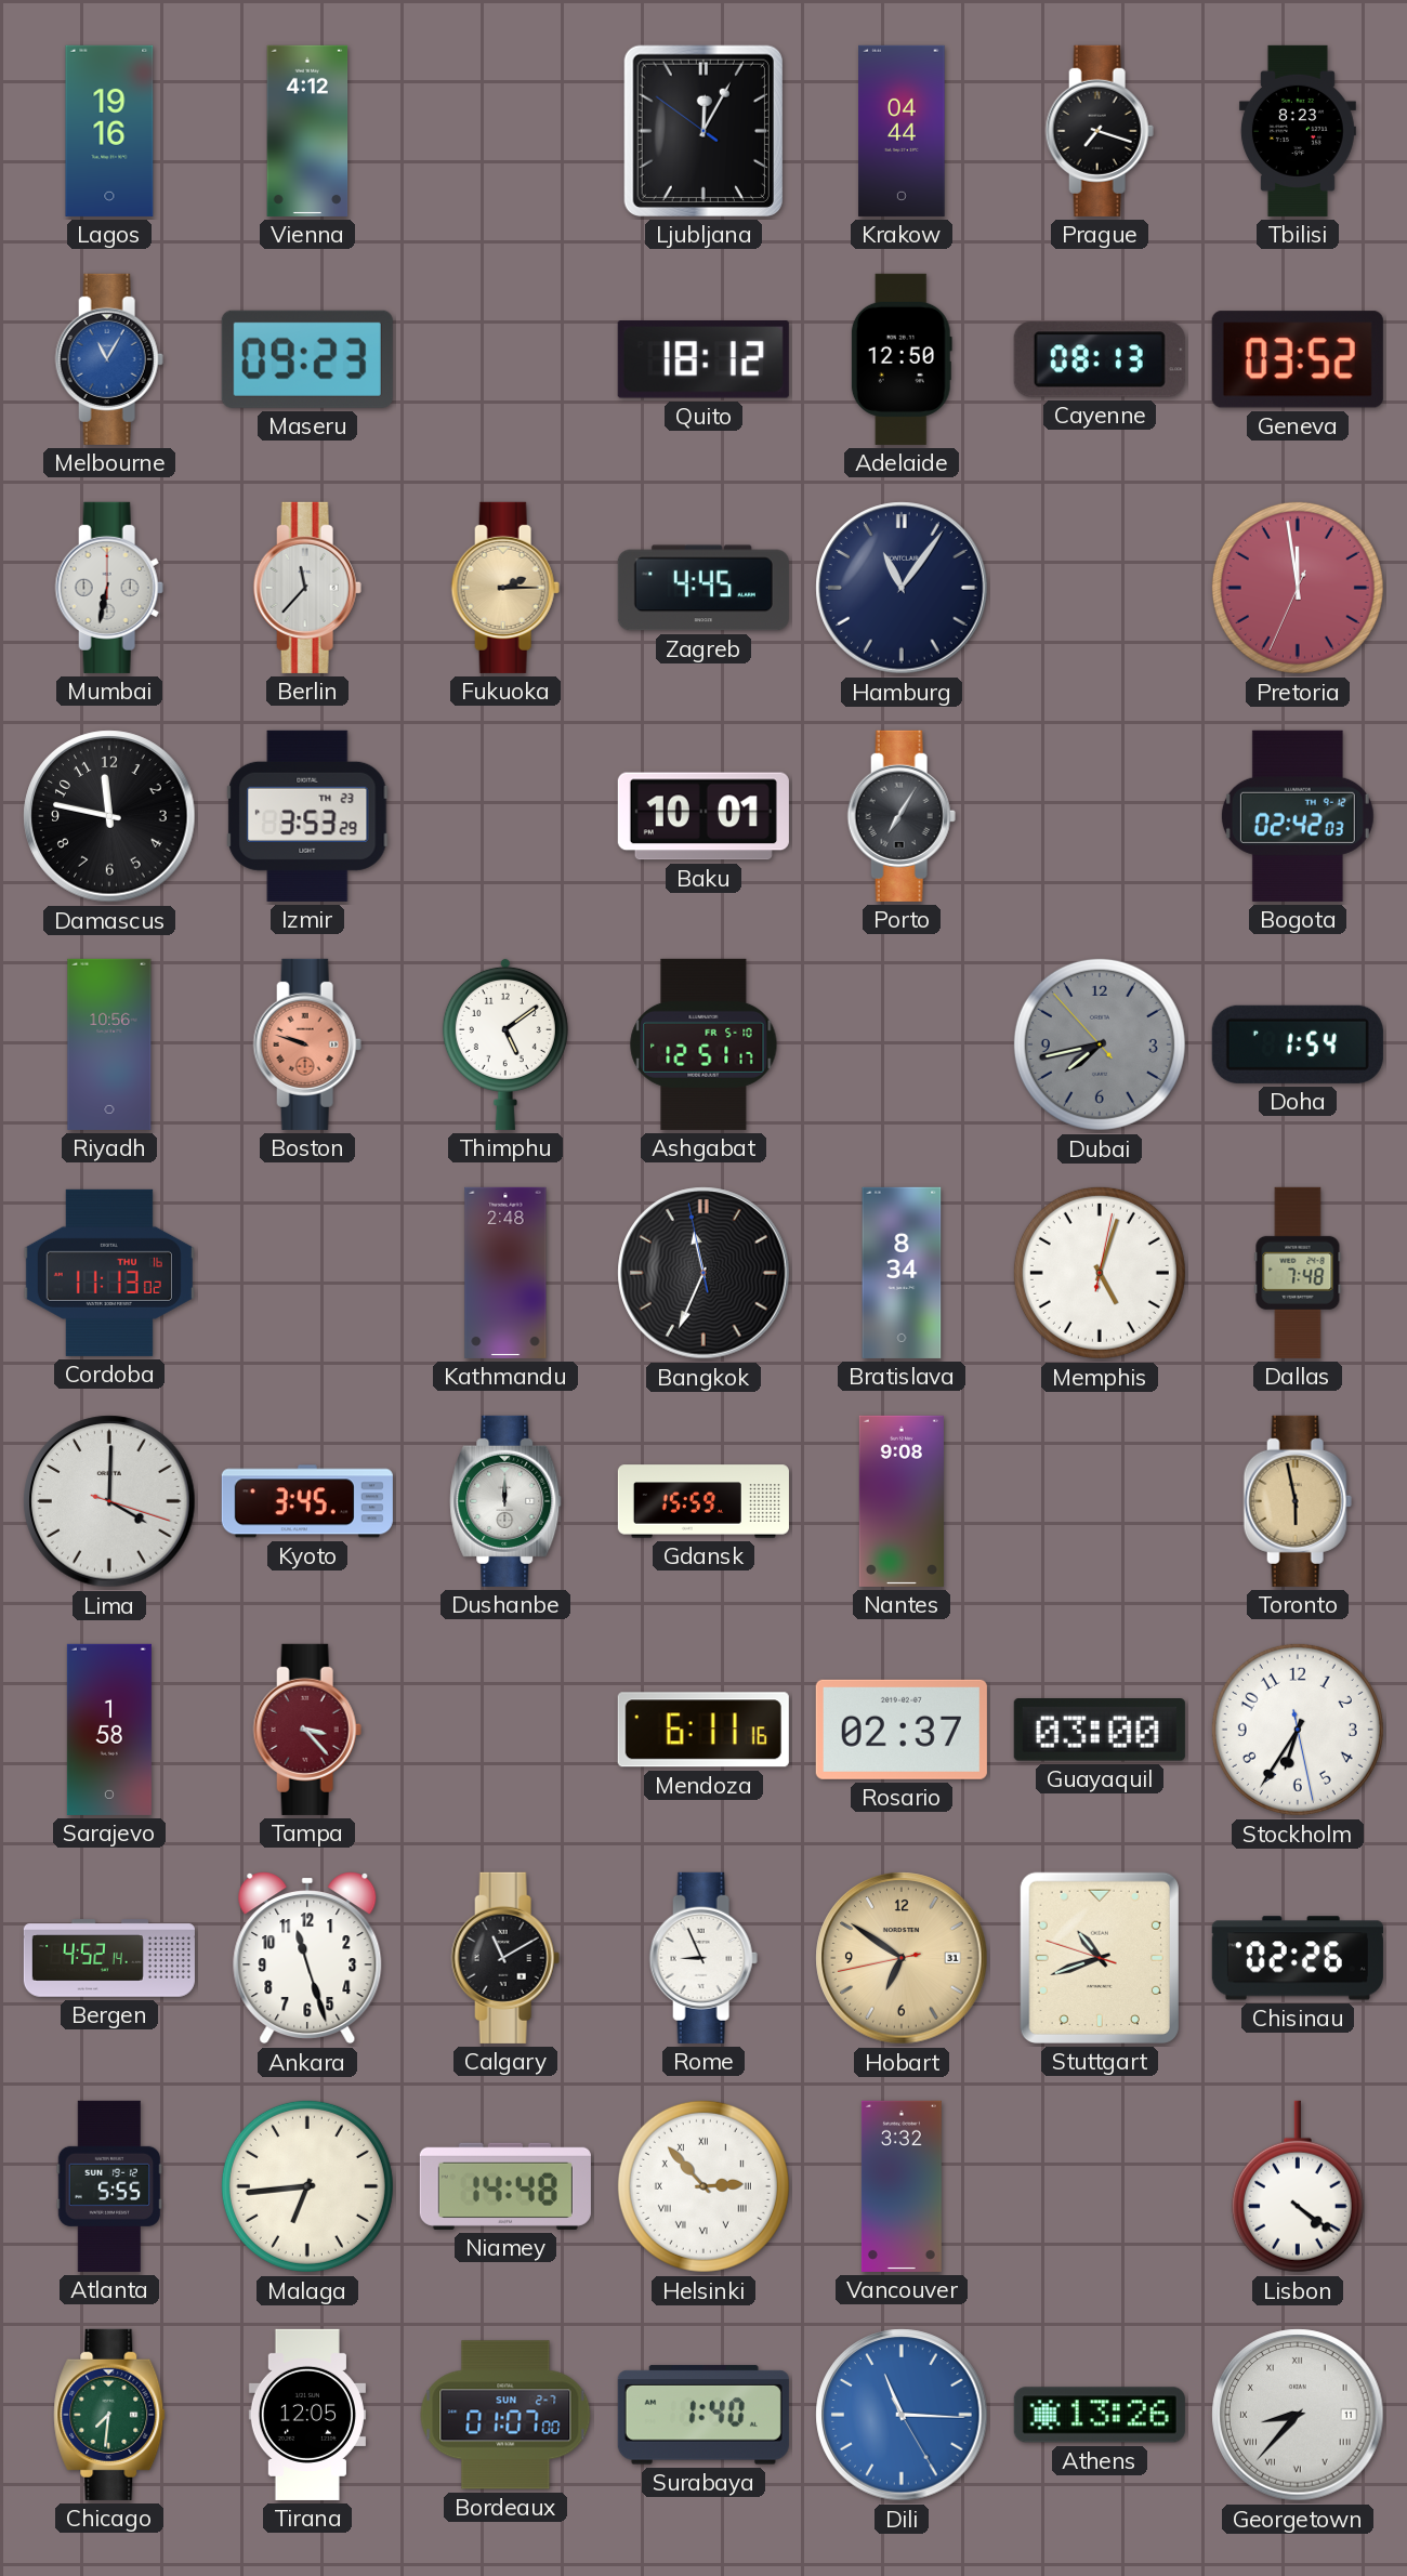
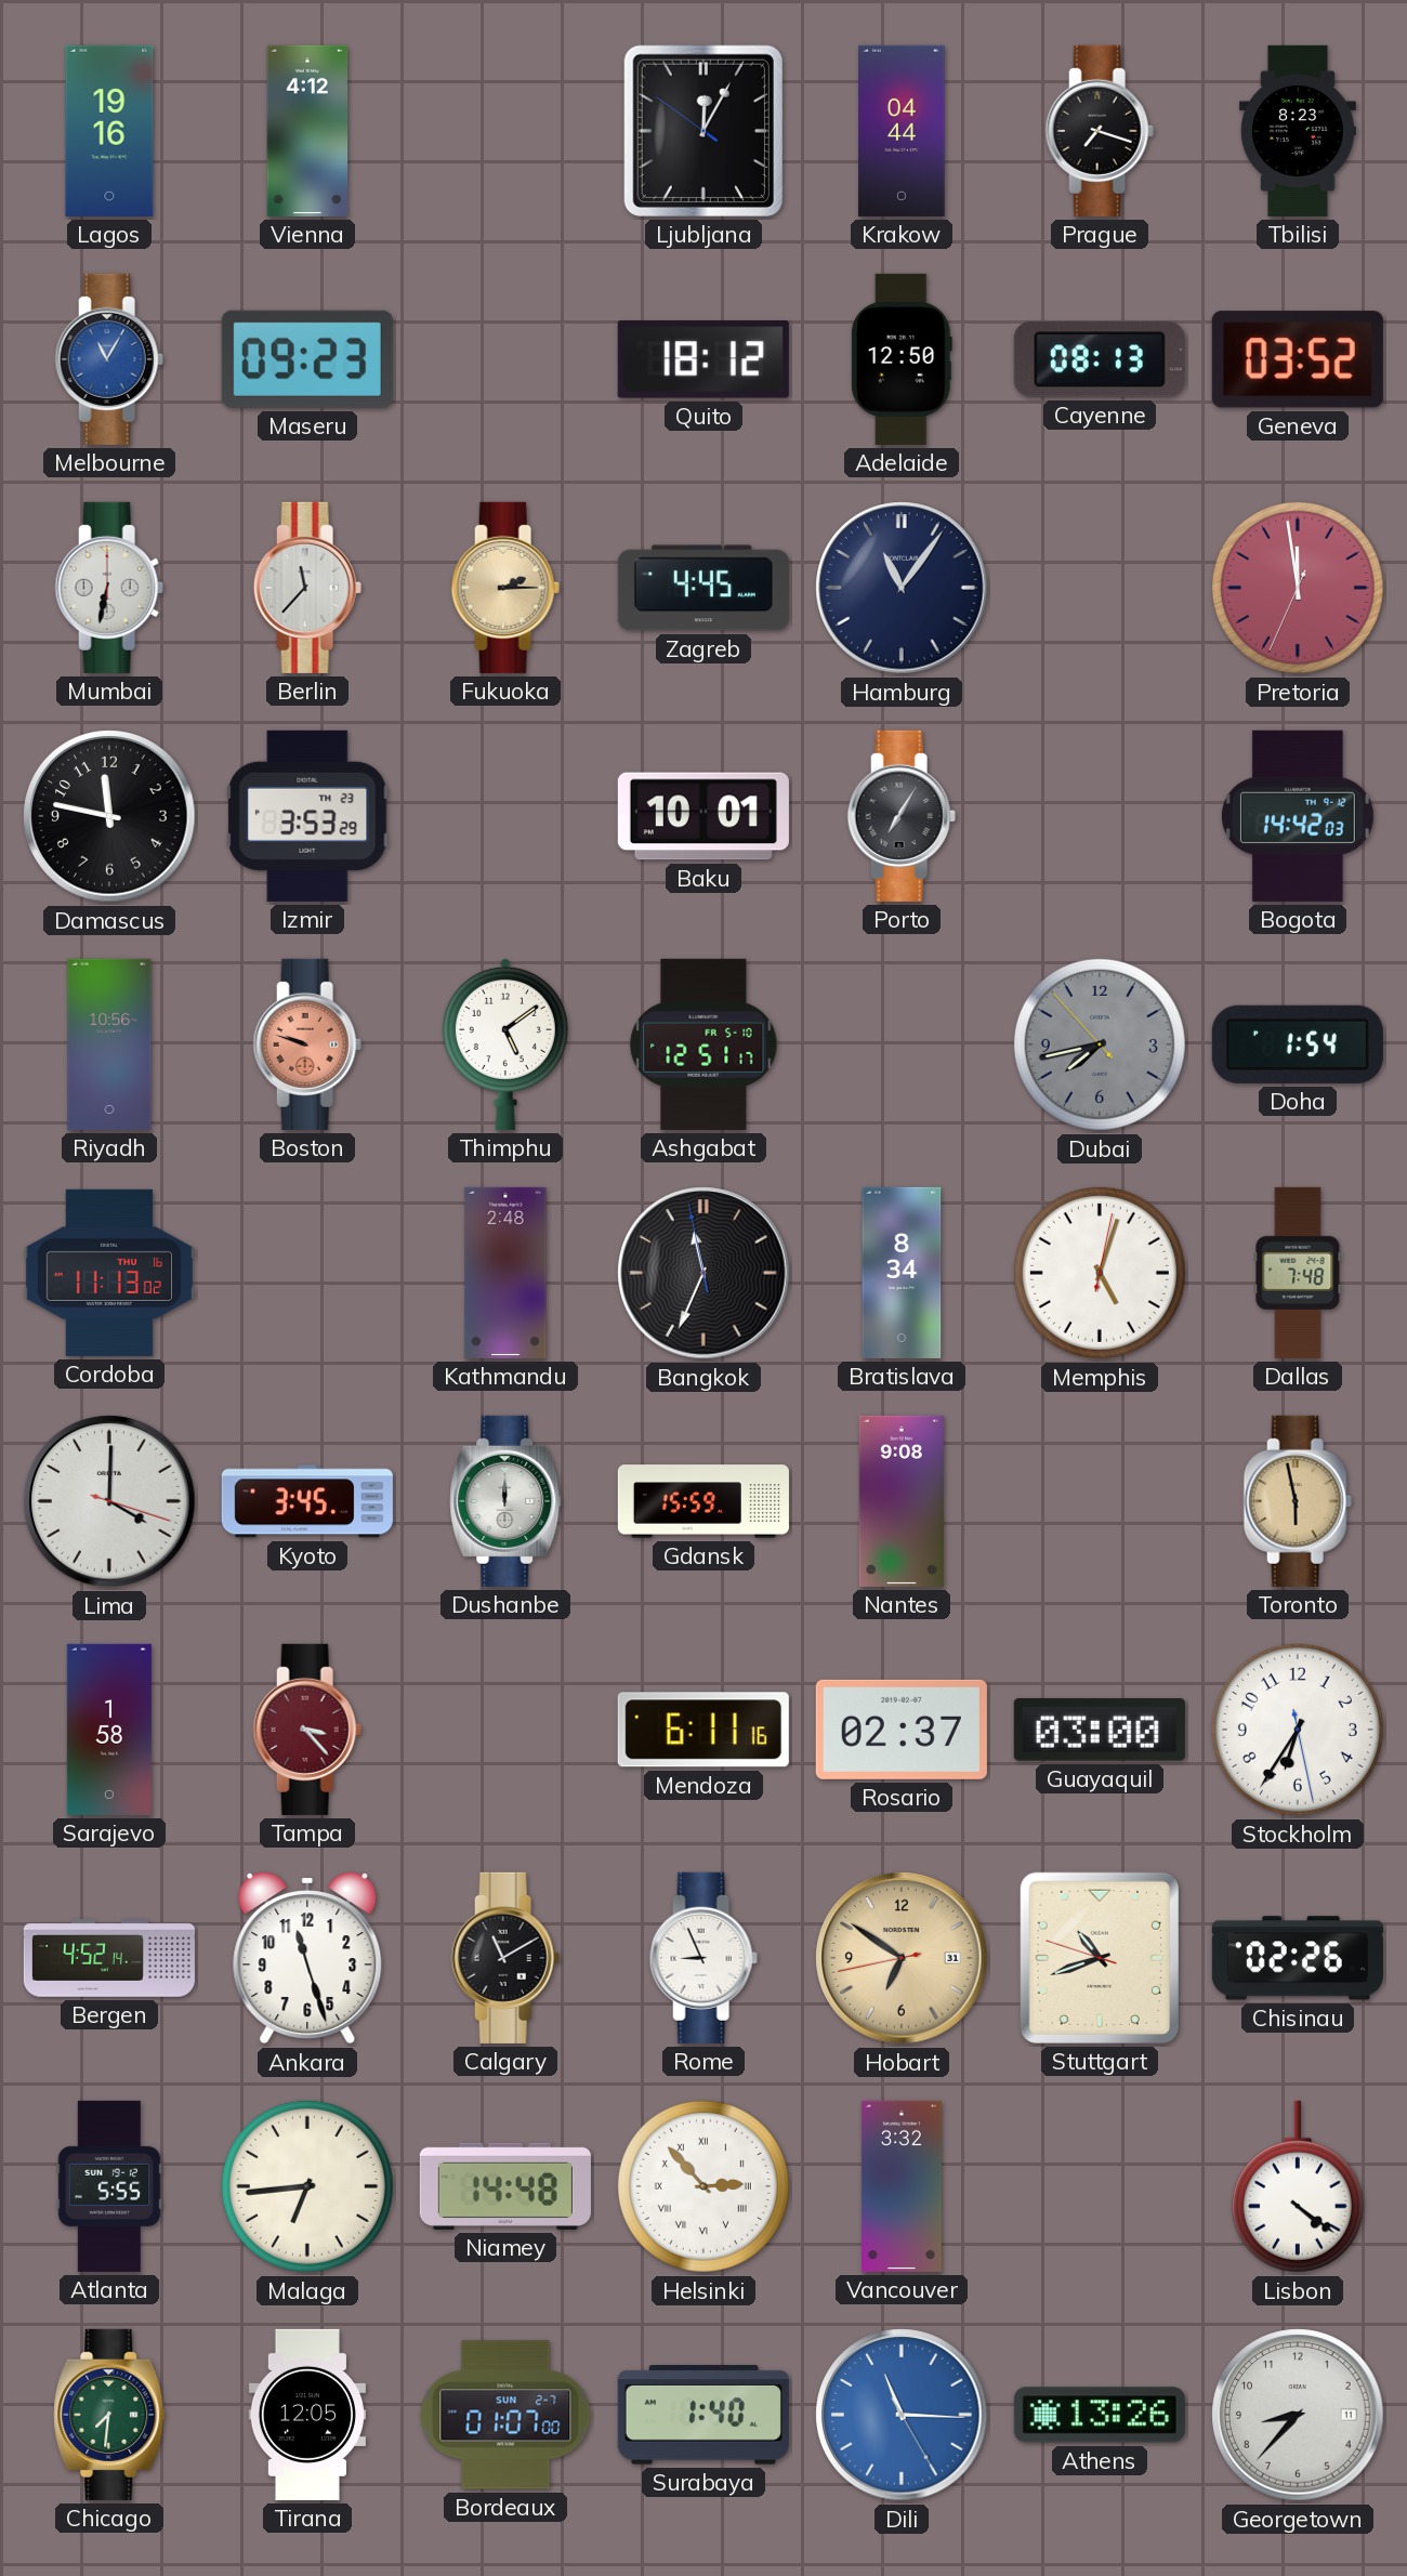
Bogota: 02:42 -> 14:42 (1298, 816)
Georgetown numerals: Roman -> Arabic (1298, 2415)
